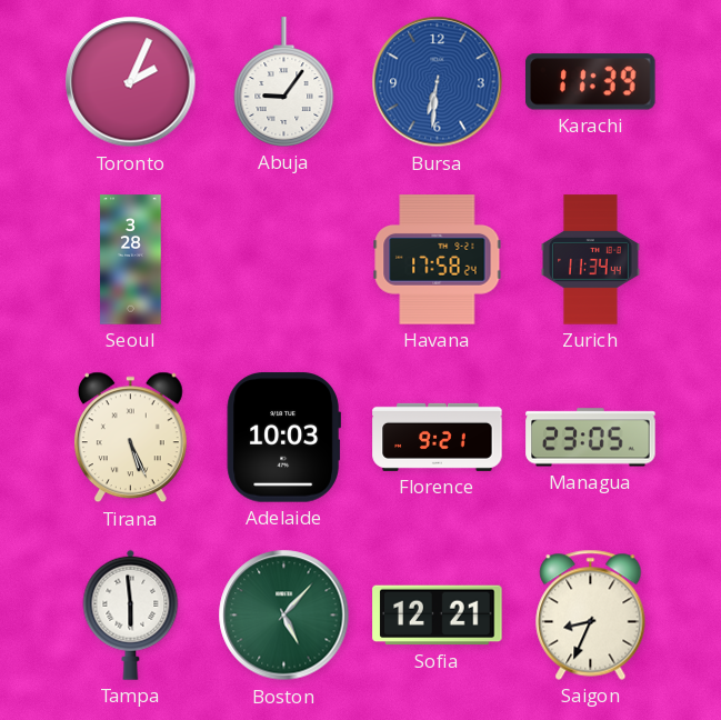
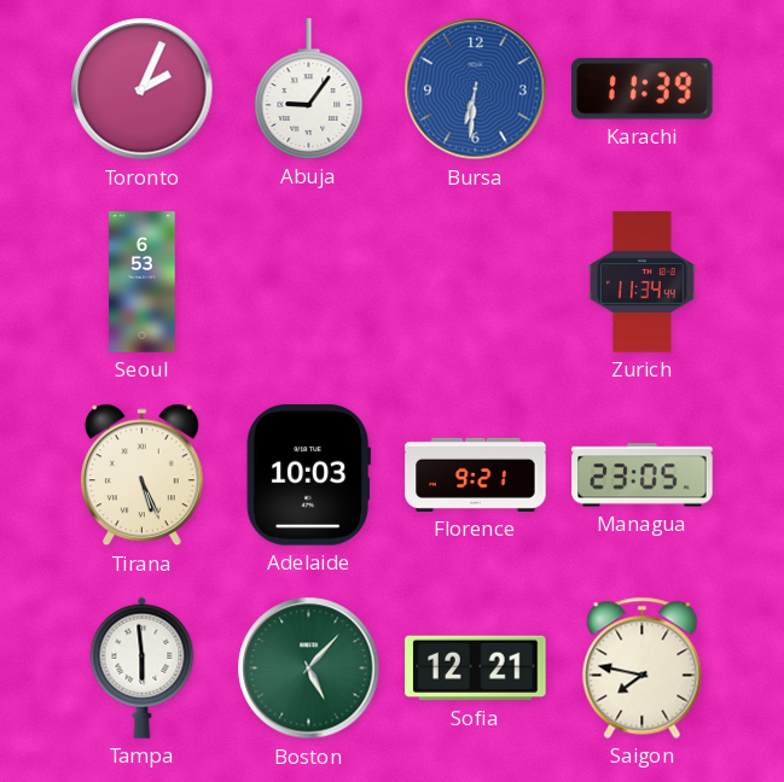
Seoul: 3:28 -> 6:53 (143, 282)
Havana: 17:58 -> none (438, 260)
Saigon: 8:34 -> 7:47 (643, 667)
